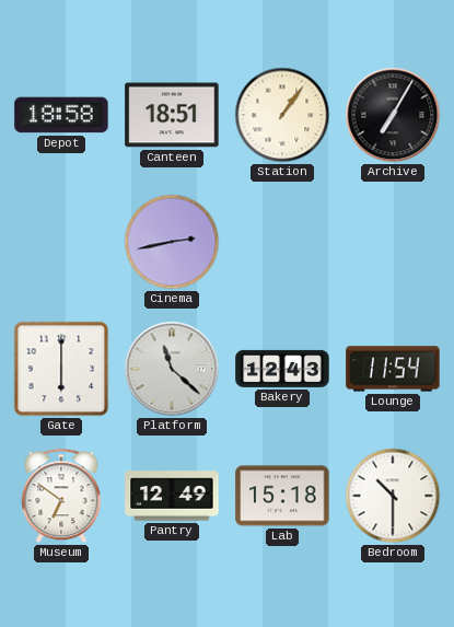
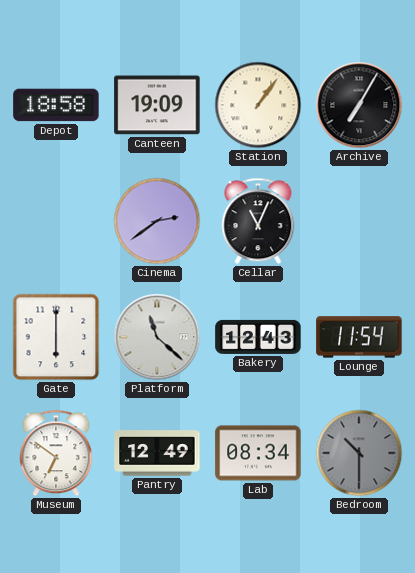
Canteen: 18:51 -> 19:09 (157, 105)
Cinema: 2:43 -> 2:39 (157, 221)
Cellar: none -> 11:04 (258, 221)
Lab: 15:18 -> 08:34 (258, 453)
Bedroom dial: white -> grey (359, 453)
